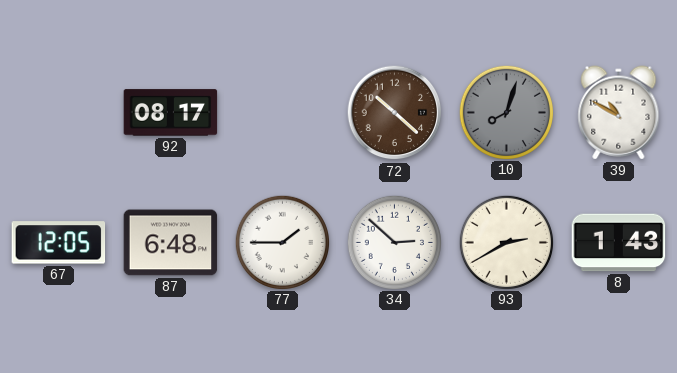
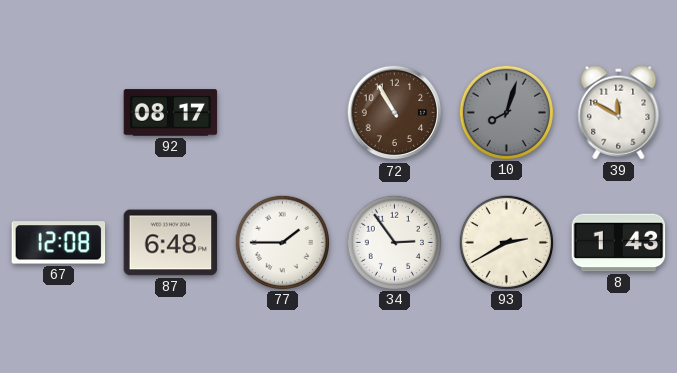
72: 10:22 -> 10:55 (395, 113)
39: 10:50 -> 11:50 (619, 113)
67: 12:05 -> 12:08 (59, 243)
34: 2:52 -> 2:54 (394, 242)
